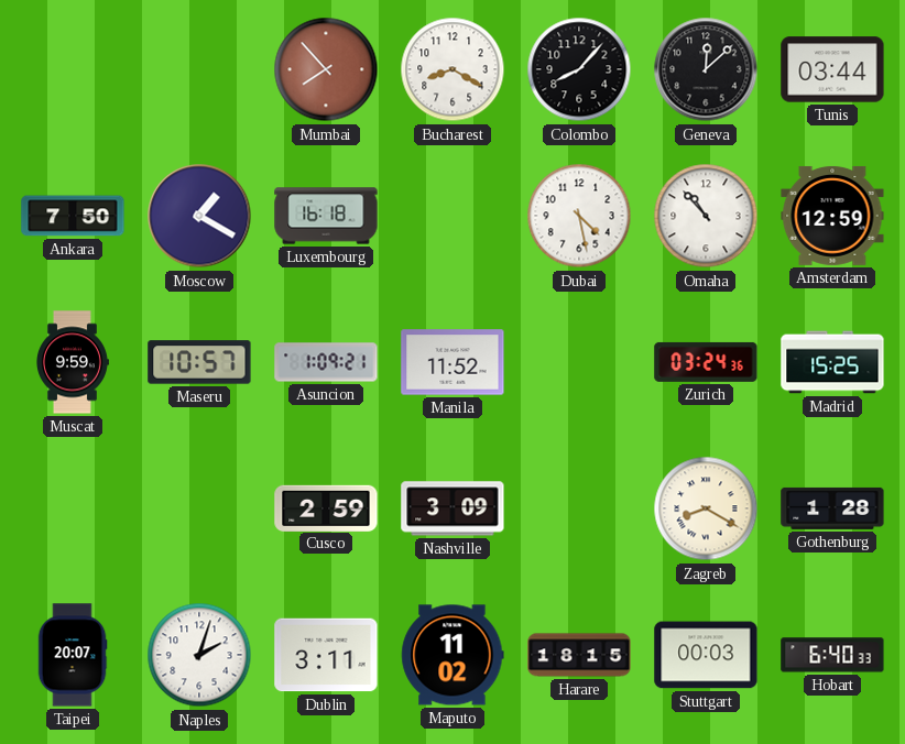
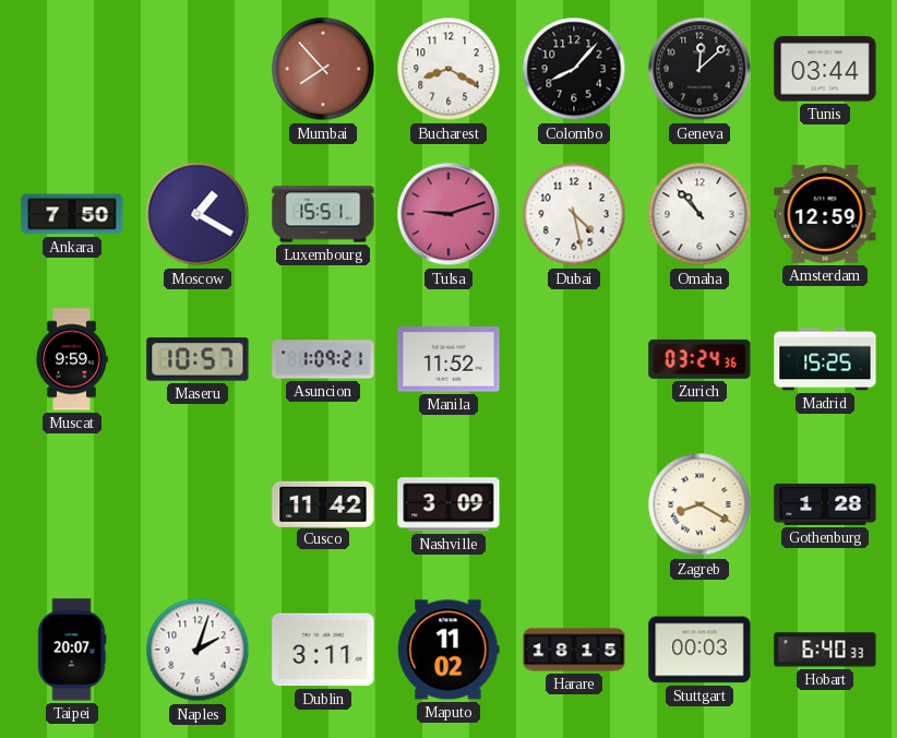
Luxembourg: 16:18 -> 15:51 (323, 214)
Tulsa: none -> 9:12 (448, 214)
Cusco: 2:59 -> 11:42 (323, 503)
